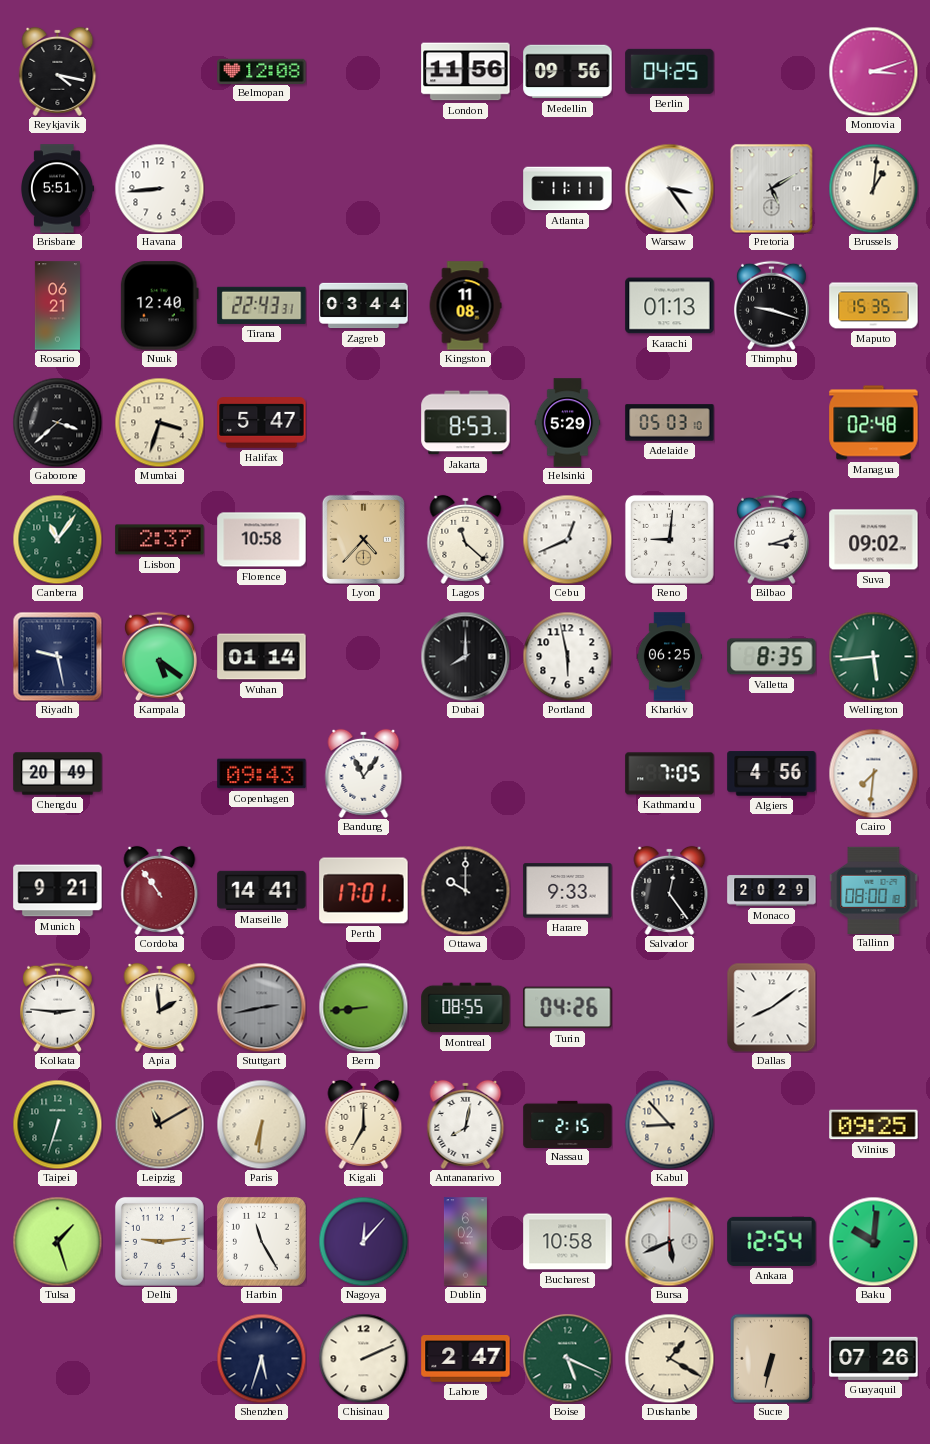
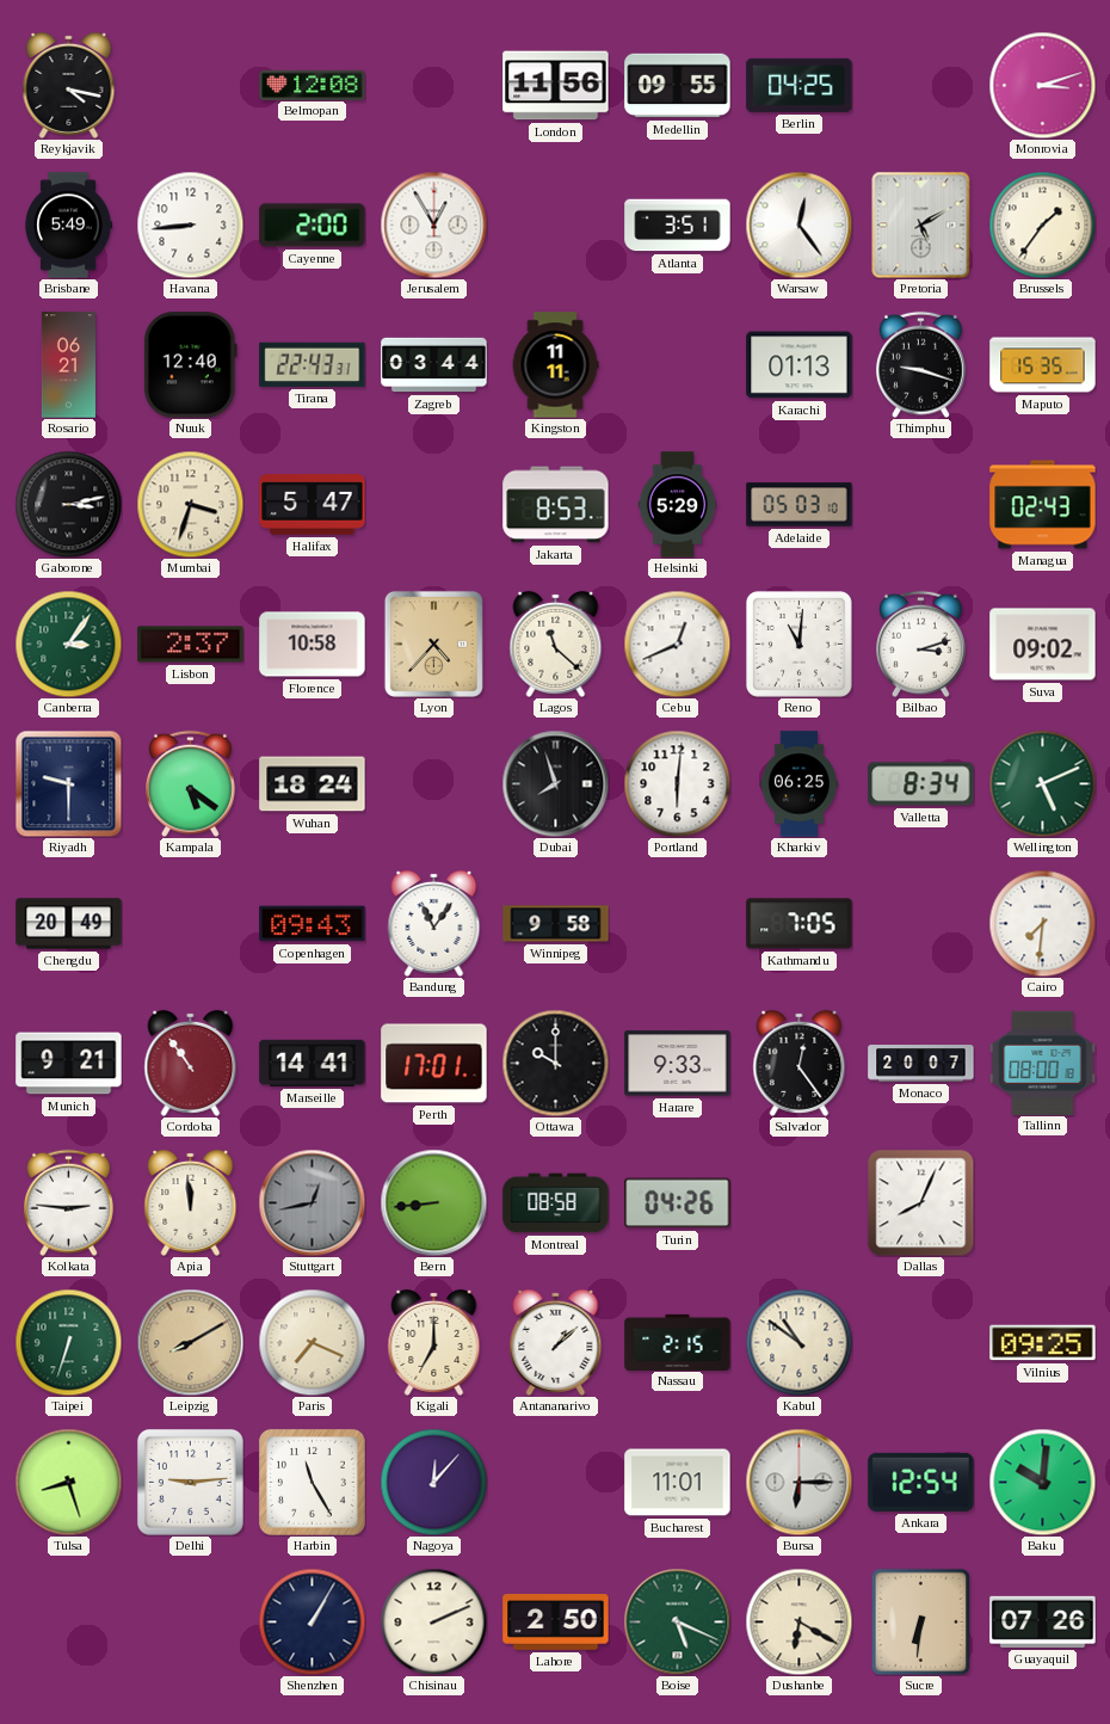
Medellin: 09:56 -> 09:55 (678, 86)
Brisbane: 5:51 -> 5:49 (68, 226)
Cayenne: none -> 2:00 (313, 226)
Jerusalem: none -> 12:55 (433, 224)
Atlanta: 11:11 -> 3:51 (678, 226)
Warsaw: 3:24 -> 12:24 (798, 224)
Brussels: 1:01 -> 1:36 (1042, 224)
Kingston: 11:08 -> 11:11 (555, 365)
Gaborone: 3:38 -> 3:13 (68, 504)
Managua: 02:48 -> 02:43 (1043, 505)
Canberra: 11:06 -> 3:06 (68, 644)
Reno: 9:01 -> 11:01 (798, 644)
Riyadh: 9:28 -> 9:30 (68, 783)
Wuhan: 01:14 -> 18:24 (313, 784)
Dubai: 8:00 -> 7:57 (555, 783)
Portland: 5:58 -> 6:01 (677, 783)
Valletta: 8:35 -> 8:34 (921, 784)
Wellington: 5:44 -> 5:11 (1042, 783)
Winnipeg: none -> 9:58 (556, 924)
Algiers: 4:56 -> none (772, 774)
Monaco: 20:29 -> 20:07 (921, 1064)
Apia: 1:59 -> 11:59 (191, 1202)
Stuttgart: 2:43 -> 12:43 (312, 1202)
Montreal: 08:55 -> 08:58 (556, 1203)
Dallas: 8:09 -> 8:04 (920, 1202)
Leipzig: 11:10 -> 8:10 (190, 1342)
Paris: 6:31 -> 7:19 (312, 1342)
Antananarivo: 8:02 -> 1:08 (556, 1342)
Kabul: 8:53 -> 10:51 (798, 1342)
Tulsa: 1:27 -> 8:27 (68, 1482)
Dublin: 6:02 -> none (465, 1242)
Bucharest: 10:58 -> 11:01 (678, 1483)
Bursa: 5:41 -> 6:15 (798, 1482)
Shenzhen: 5:33 -> 1:05 (312, 1621)
Lahore: 2:47 -> 2:50 (556, 1623)
Dushanbe: 1:20 -> 6:20 (798, 1621)
Sucre: 6:32 -> 6:31 (921, 1621)
